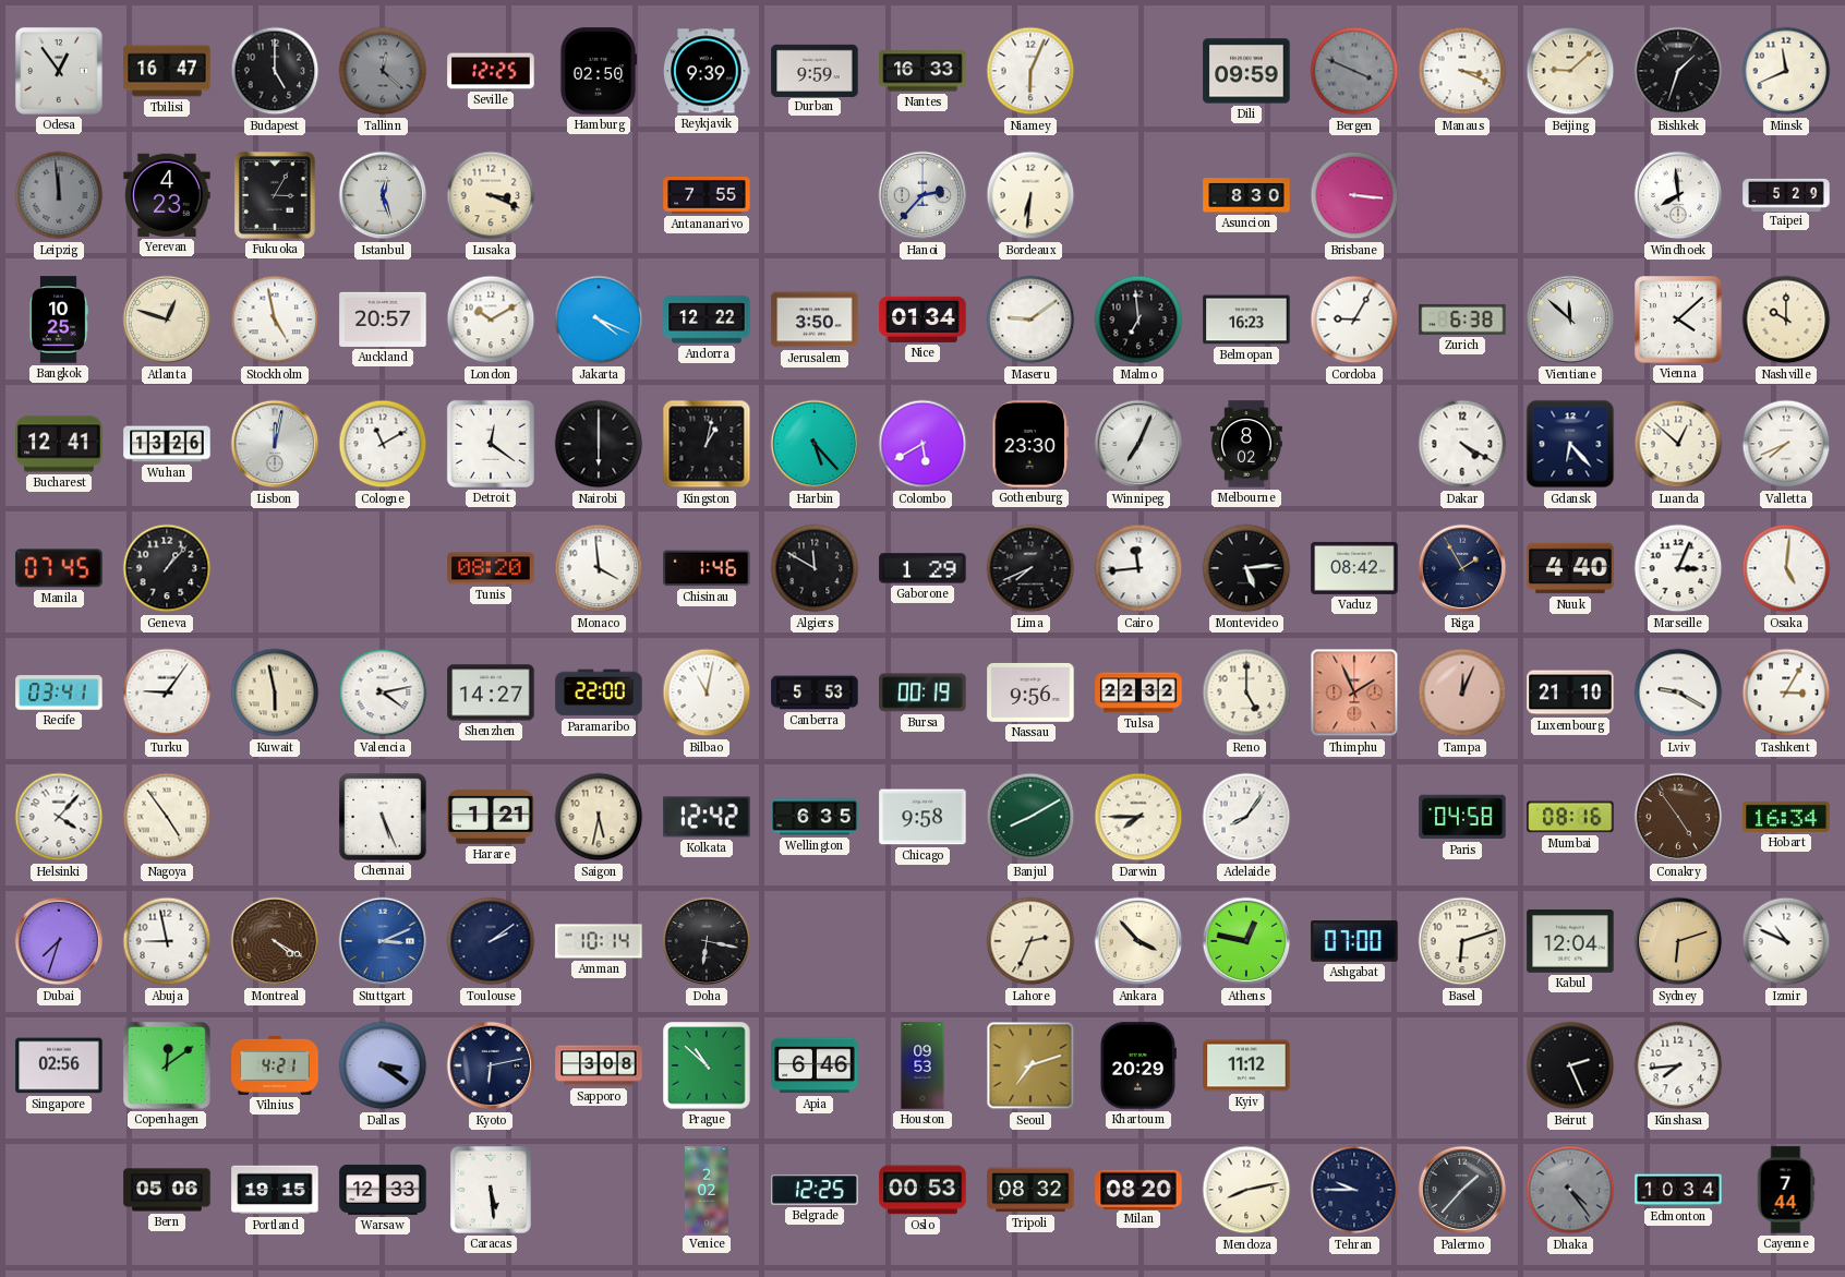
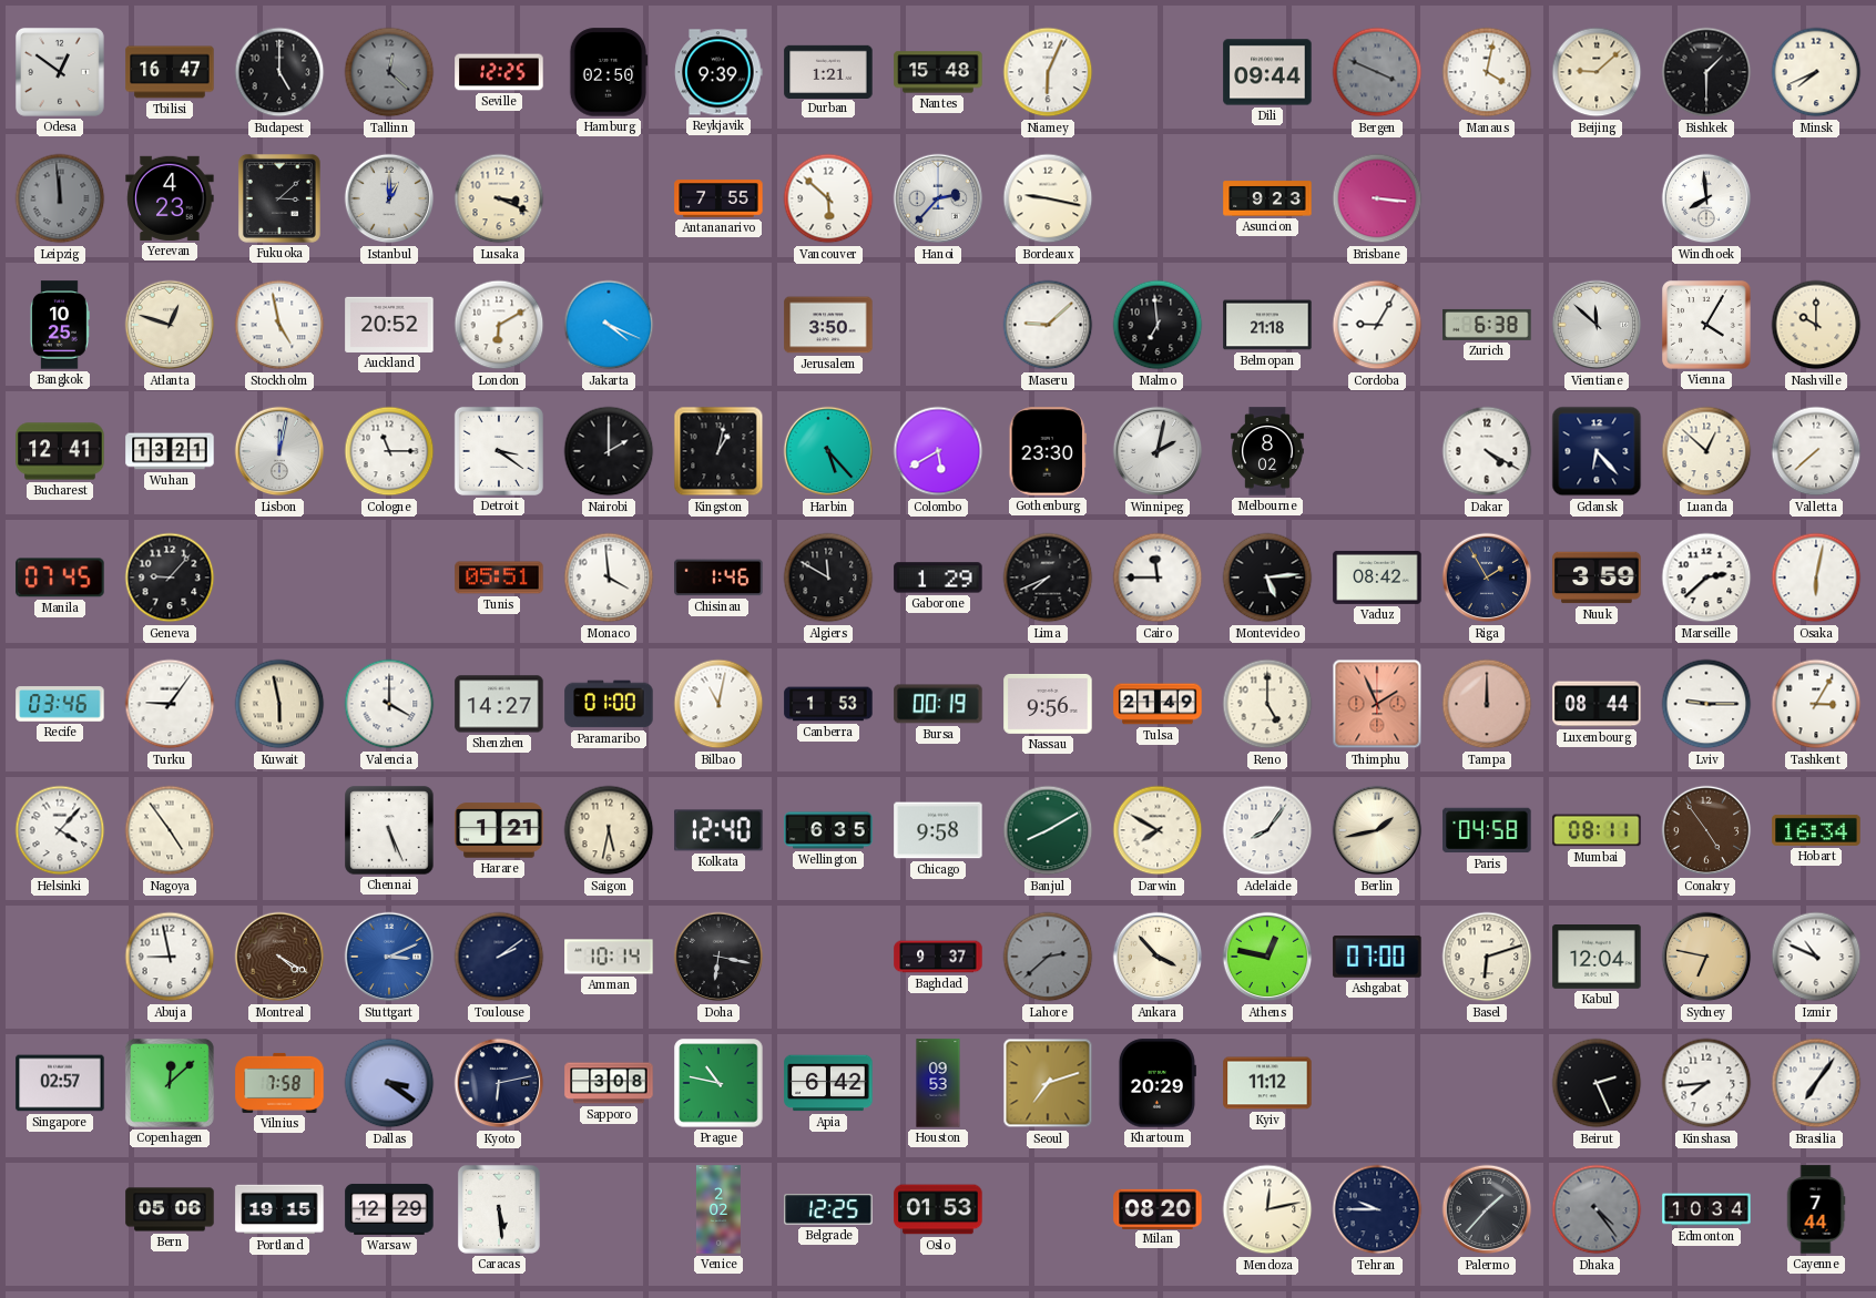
Odesa: 12:54 -> 12:51 (60, 72)
Durban: 9:59 -> 1:21 (828, 71)
Nantes: 16:33 -> 15:48 (938, 72)
Dili: 09:59 -> 09:44 (1267, 72)
Manaus: 3:19 -> 4:02 (1487, 72)
Bishkek: 1:33 -> 1:30 (1706, 72)
Minsk: 11:41 -> 7:41 (1816, 72)
Fukuoka: 3:05 -> 3:08 (279, 198)
Istanbul: 12:27 -> 1:00 (389, 198)
Vancouver: none -> 5:52 (828, 198)
Bordeaux: 6:31 -> 9:17 (1048, 198)
Asuncion: 8:30 -> 9:23 (1267, 198)
Taipei: 5:29 -> none (1786, 194)
Auckland: 20:57 -> 20:52 (389, 325)
London: 10:10 -> 6:10 (499, 325)
Andorra: 12:22 -> none (707, 320)
Nice: 01:34 -> none (922, 320)
Maseru: 9:09 -> 9:08 (1048, 325)
Belmopan: 16:23 -> 21:18 (1267, 325)
Vienna: 4:08 -> 4:05 (1706, 325)
Wuhan: 13:26 -> 13:21 (170, 451)
Cologne: 11:10 -> 11:15 (389, 451)
Detroit: 12:21 -> 3:21 (499, 451)
Nairobi: 6:00 -> 2:00 (609, 451)
Winnipeg: 7:04 -> 2:02 (1158, 451)
Valletta: 7:41 -> 7:38 (1816, 451)
Geneva: 1:07 -> 9:07 (170, 578)
Tunis: 08:20 -> 05:51 (499, 578)
Cairo: 11:44 -> 11:45 (1158, 578)
Nuuk: 4:40 -> 3:59 (1597, 578)
Marseille: 3:04 -> 2:38 (1706, 578)
Osaka: 5:01 -> 6:02 (1816, 578)
Recife: 03:41 -> 03:46 (60, 704)
Valencia: 4:13 -> 4:00 (389, 704)
Paramaribo: 22:00 -> 01:00 (609, 704)
Canberra: 5:53 -> 1:53 (828, 704)
Tulsa: 22:32 -> 21:49 (1158, 704)
Tampa: 12:04 -> 12:00 (1487, 704)
Luxembourg: 21:10 -> 08:44 (1597, 704)
Lviv: 9:20 -> 9:15 (1706, 704)
Kolkata: 12:42 -> 12:40 (718, 830)
Darwin: 7:45 -> 7:50 (1158, 830)
Berlin: none -> 1:43 (1377, 830)
Mumbai: 08:16 -> 08:11 (1597, 830)
Dubai: 7:33 -> none (59, 941)
Baghdad: none -> 9:37 (938, 957)
Lahore: 2:34 -> 2:38 (1048, 957)
Lahore dial: cream -> grey (1048, 957)
Sydney: 6:12 -> 6:47 (1706, 957)
Singapore: 02:56 -> 02:57 (60, 1083)
Copenhagen: 12:09 -> 12:08 (170, 1083)
Vilnius: 4:21 -> 7:58 (279, 1083)
Prague: 10:52 -> 10:47 (718, 1083)
Apia: 6:46 -> 6:42 (828, 1083)
Brasilia: none -> 7:06 (1816, 1083)
Warsaw: 12:33 -> 12:29 (389, 1209)
Oslo: 00:53 -> 01:53 (938, 1209)
Tripoli: 08:32 -> none (1030, 1190)
Mendoza: 8:13 -> 12:13 (1267, 1209)
